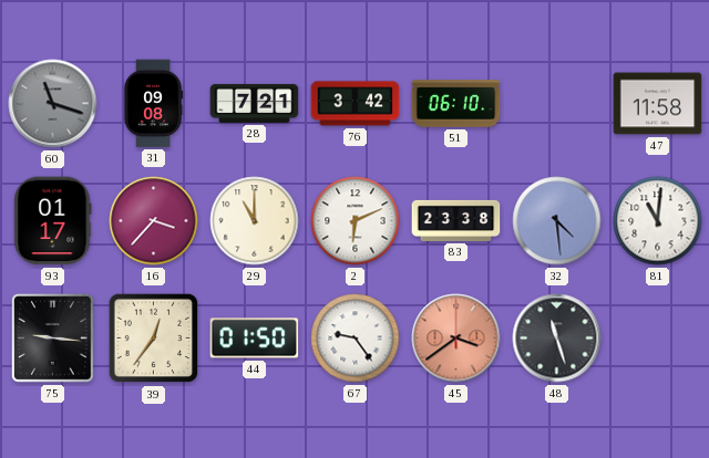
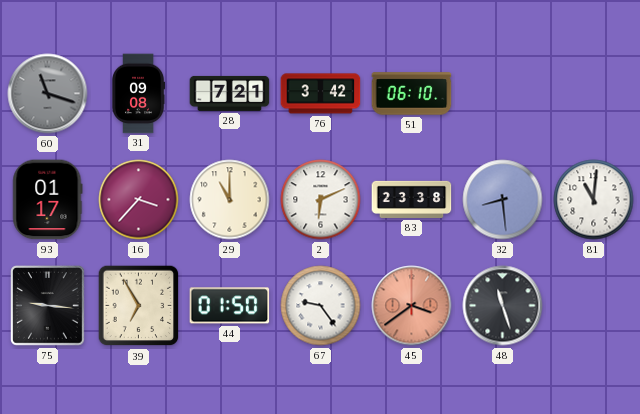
47: 11:58 -> none (658, 104)
32: 4:29 -> 8:29 (503, 200)
39: 12:36 -> 6:55 (139, 306)
